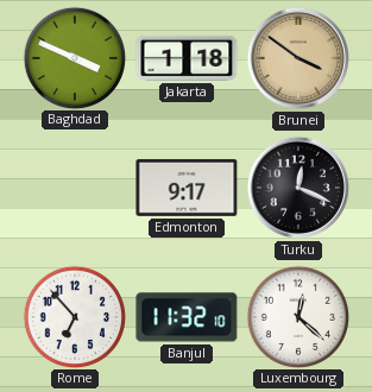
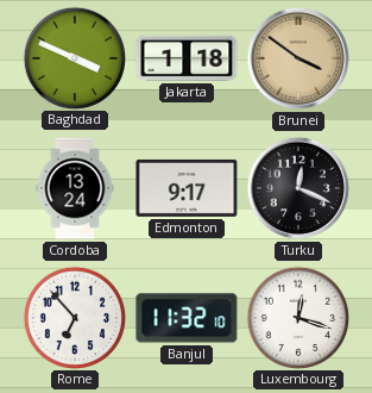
Cordoba: none -> 13:24 (75, 188)
Luxembourg: 12:22 -> 12:18 (297, 317)
